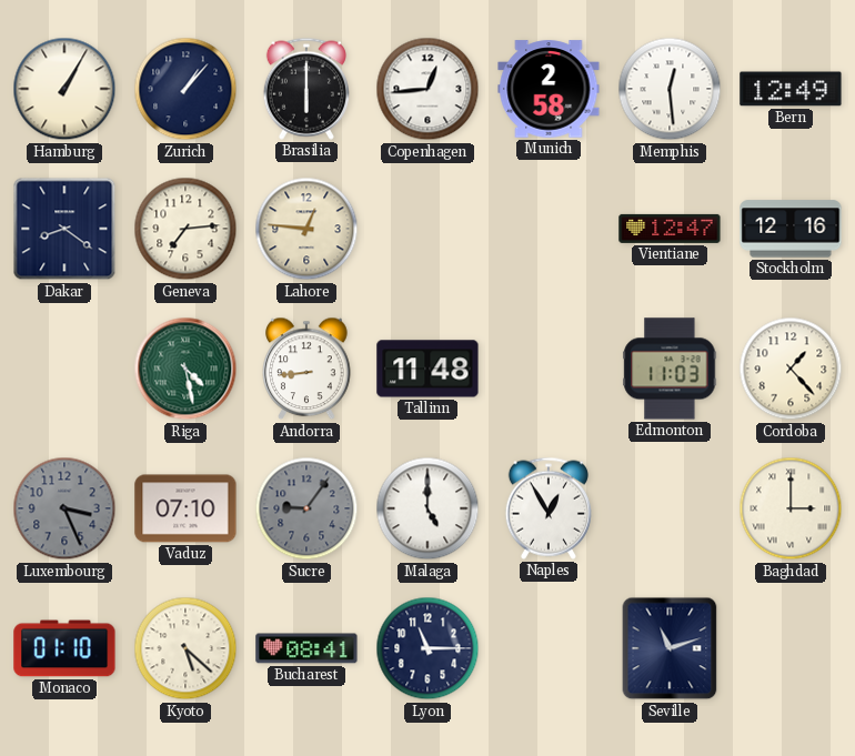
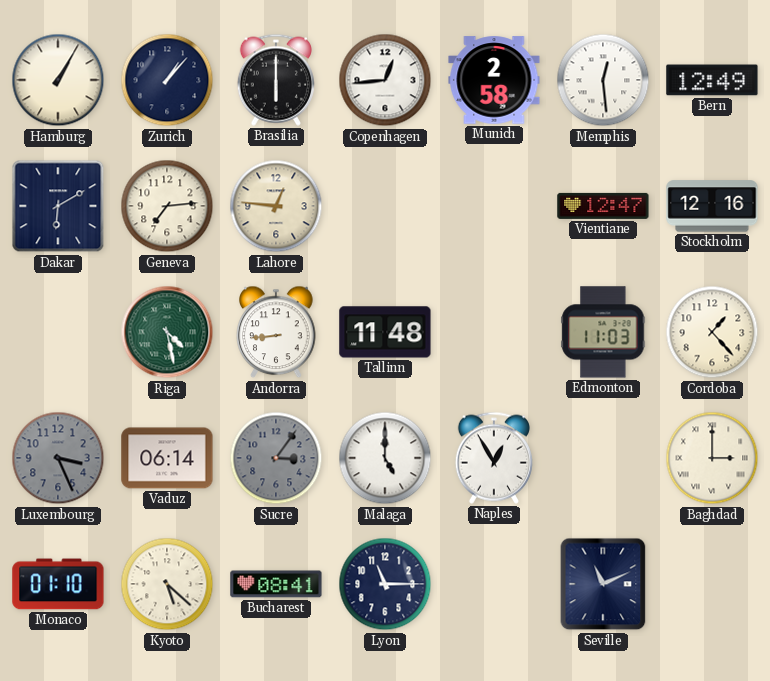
Dakar: 8:21 -> 6:10 (58, 206)
Vaduz: 07:10 -> 06:14 (167, 458)
Sucre: 9:06 -> 3:06 (276, 458)
Seville: 11:12 -> 11:11 (603, 584)
